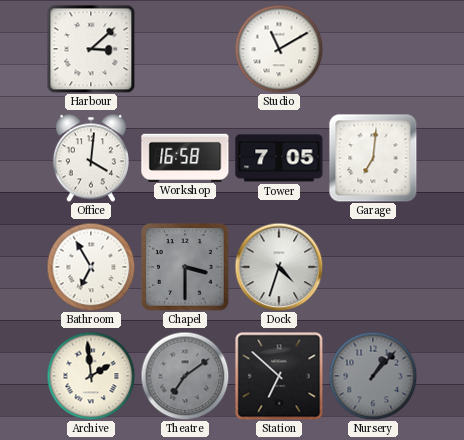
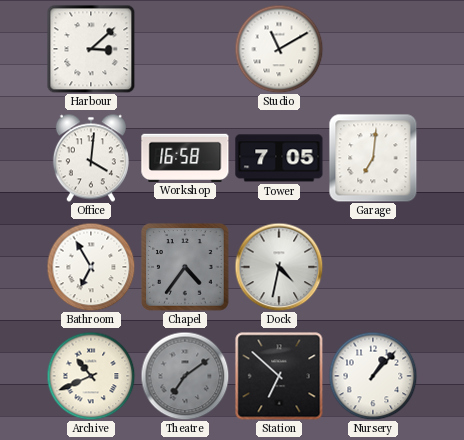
Chapel: 3:30 -> 4:36 (185, 267)
Dock: 4:33 -> 4:32 (279, 267)
Archive: 1:59 -> 10:41 (91, 376)
Nursery dial: grey -> white (373, 376)
